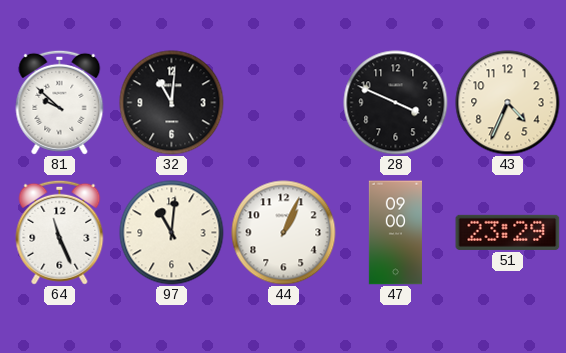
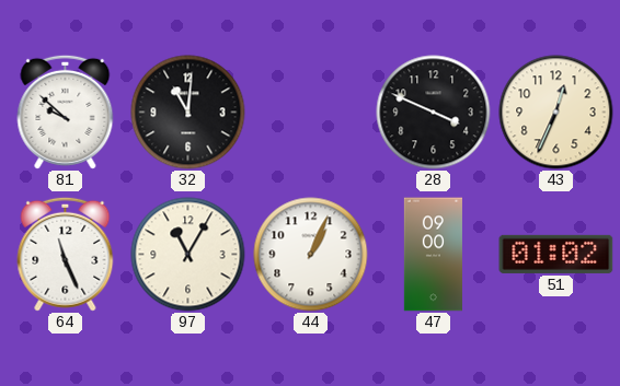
43: 4:34 -> 12:34 (556, 113)
97: 11:01 -> 11:05 (188, 255)
51: 23:29 -> 01:02 (556, 254)
